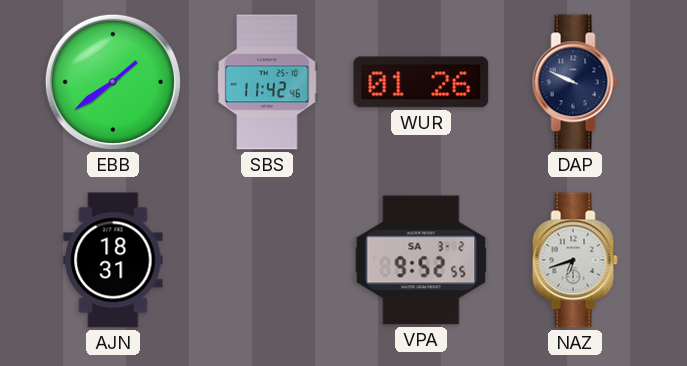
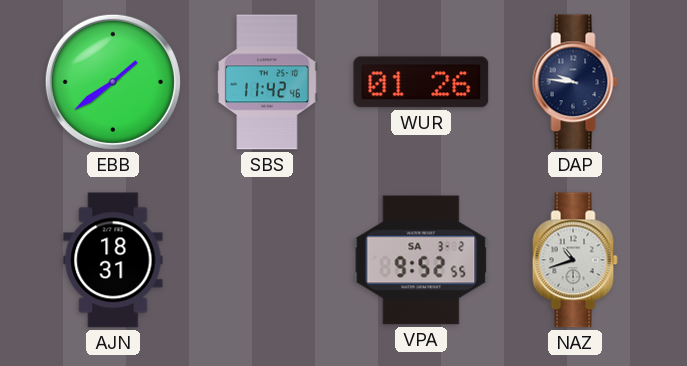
DAP: 9:49 -> 9:46 (575, 82)
NAZ: 6:42 -> 10:42 (575, 260)
